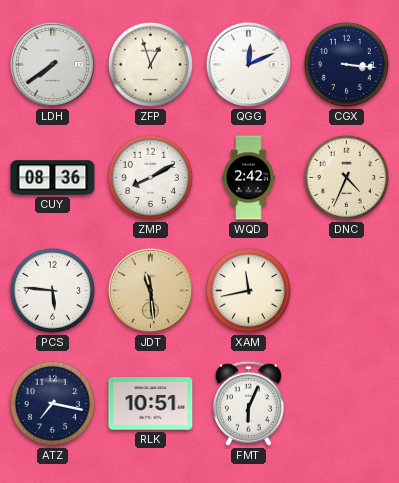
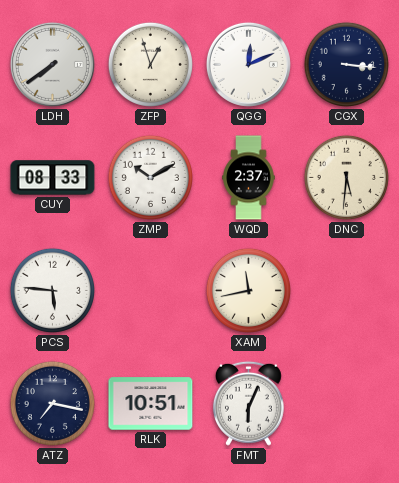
CUY: 08:36 -> 08:33 (53, 178)
ZMP: 8:10 -> 10:10 (150, 177)
WQD: 2:42 -> 2:37 (249, 178)
DNC: 4:34 -> 5:31 (346, 177)
JDT: 11:29 -> none (150, 290)
